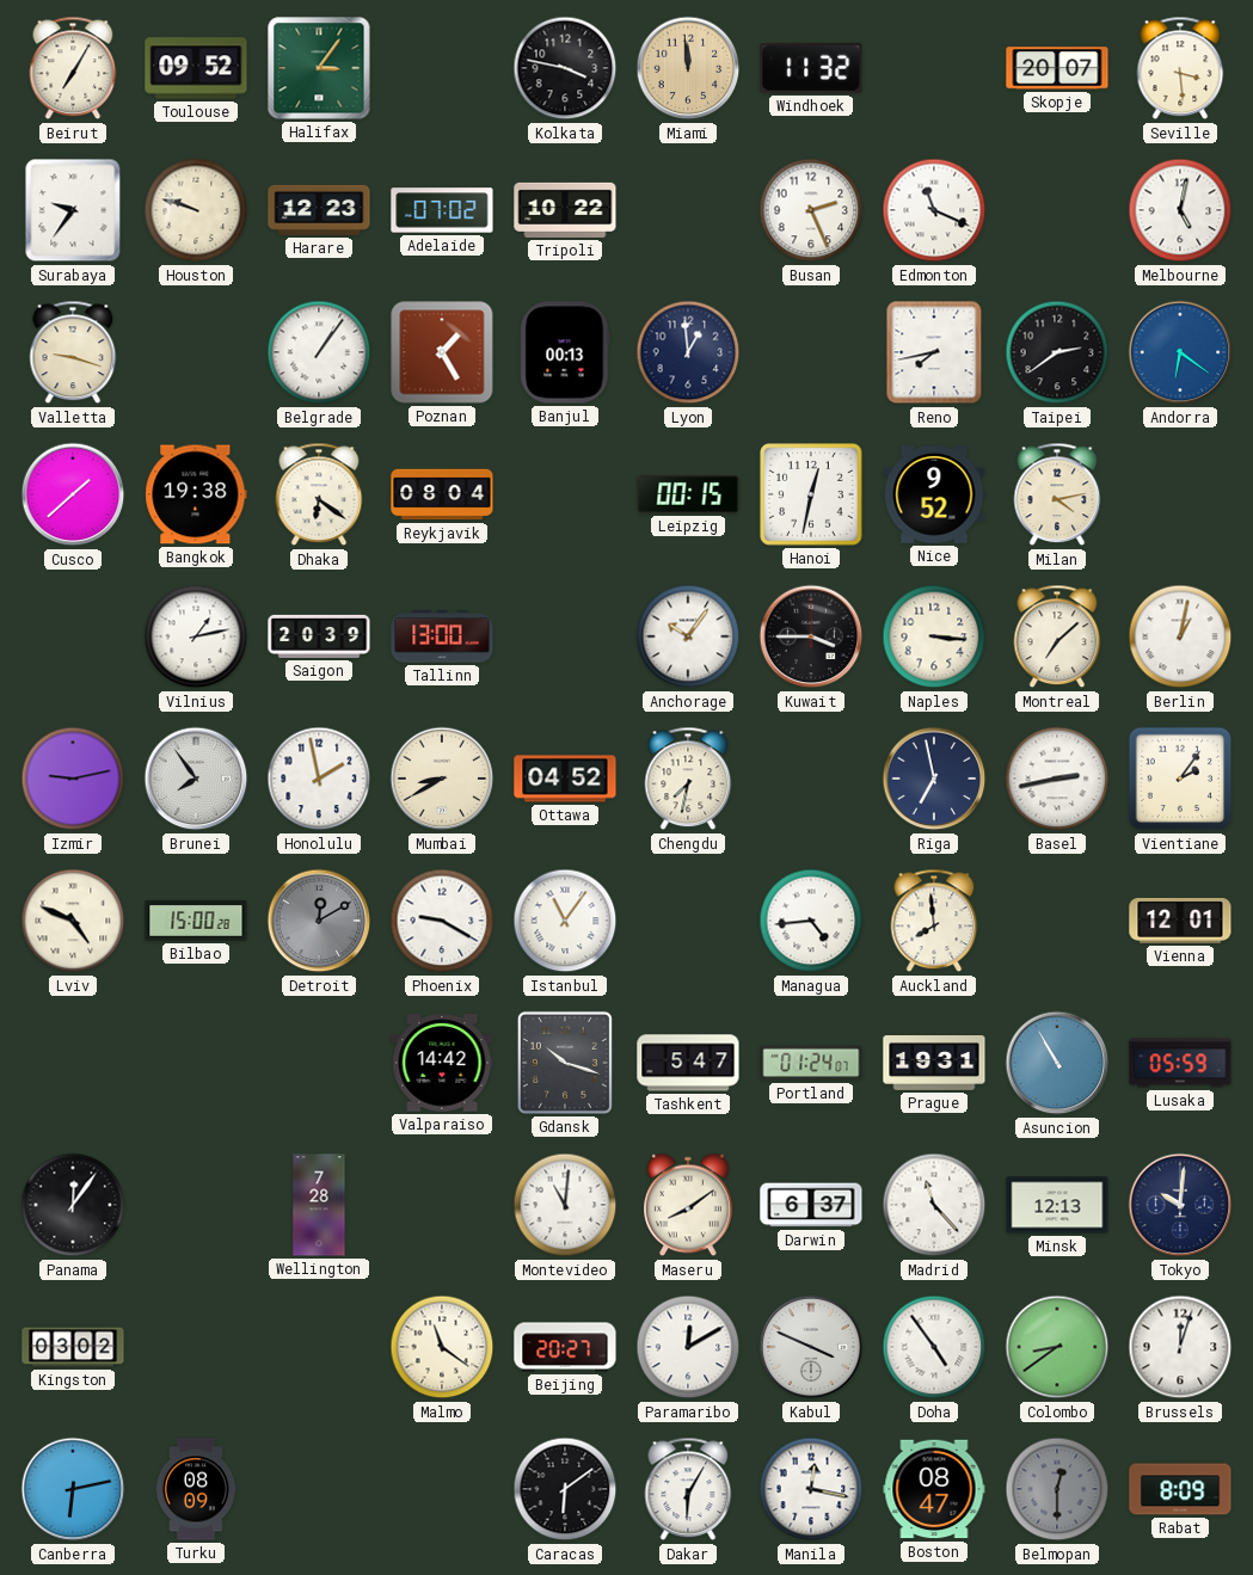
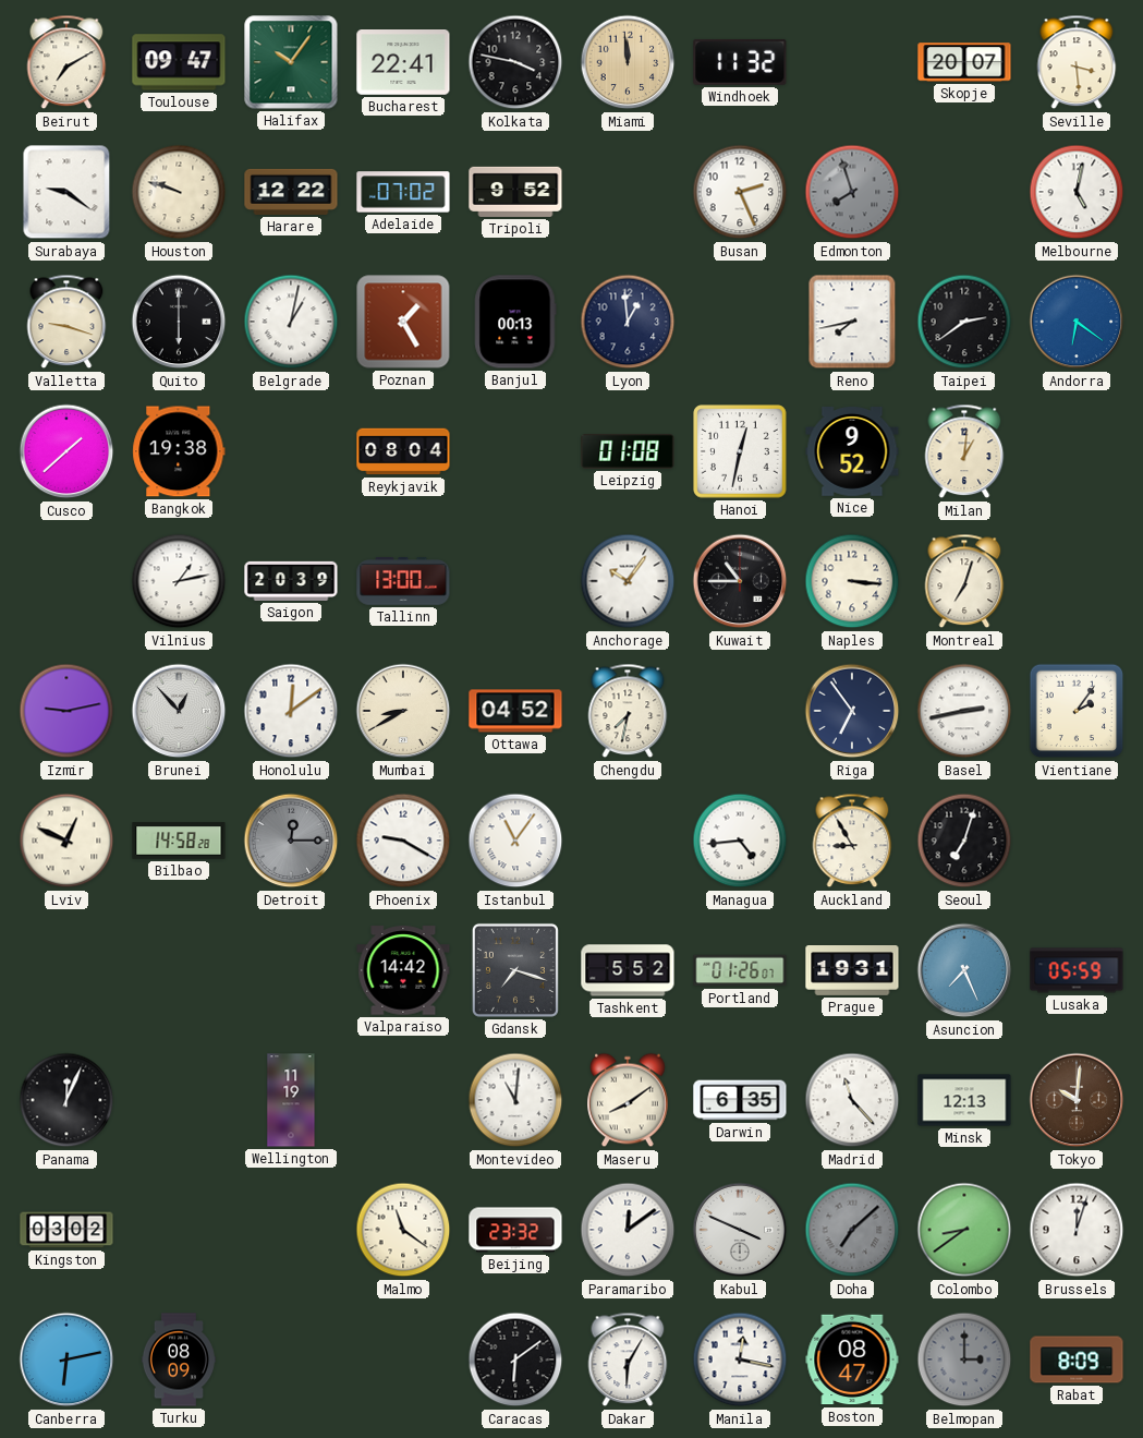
Beirut: 7:05 -> 7:10 (66, 62)
Toulouse: 09:52 -> 09:47 (179, 62)
Halifax: 3:06 -> 10:06 (291, 62)
Bucharest: none -> 22:41 (403, 63)
Surabaya: 9:36 -> 9:21 (66, 192)
Harare: 12:23 -> 12:22 (291, 192)
Tripoli: 10:22 -> 9:52 (515, 192)
Edmonton: 11:19 -> 7:57 (852, 192)
Edmonton dial: white -> grey (852, 192)
Quito: none -> 6:00 (179, 322)
Belgrade: 1:06 -> 1:02 (291, 322)
Dhaka: 6:21 -> none (319, 494)
Leipzig: 00:15 -> 01:08 (628, 451)
Milan: 4:13 -> 1:01 (964, 451)
Kuwait: 3:45 -> 10:45 (740, 581)
Montreal: 7:08 -> 7:03 (964, 581)
Berlin: 1:02 -> none (1180, 636)
Brunei: 7:54 -> 12:53 (179, 711)
Honolulu: 1:58 -> 12:09 (291, 711)
Riga: 6:58 -> 6:54 (852, 711)
Lviv: 4:49 -> 12:49 (66, 841)
Bilbao: 15:00 -> 14:58 (179, 841)
Detroit: 12:10 -> 12:15 (291, 841)
Auckland: 7:59 -> 8:55 (852, 841)
Seoul: none -> 7:03 (964, 841)
Vienna: 12:01 -> none (1180, 921)
Gdansk: 10:18 -> 7:18 (515, 970)
Tashkent: 5:47 -> 5:52 (628, 970)
Portland: 01:24 -> 01:26 (740, 970)
Asuncion: 10:55 -> 7:26 (964, 970)
Panama: 12:06 -> 12:04 (66, 1100)
Wellington: 7:28 -> 11:19 (291, 1100)
Darwin: 6:37 -> 6:35 (740, 1100)
Tokyo dial: navy -> brown (1077, 1100)
Beijing: 20:27 -> 23:32 (515, 1230)
Paramaribo: 12:10 -> 12:09 (628, 1230)
Doha: 4:54 -> 7:08 (852, 1230)
Doha dial: white -> grey (852, 1230)
Belmopan: 12:30 -> 3:00 (964, 1360)
